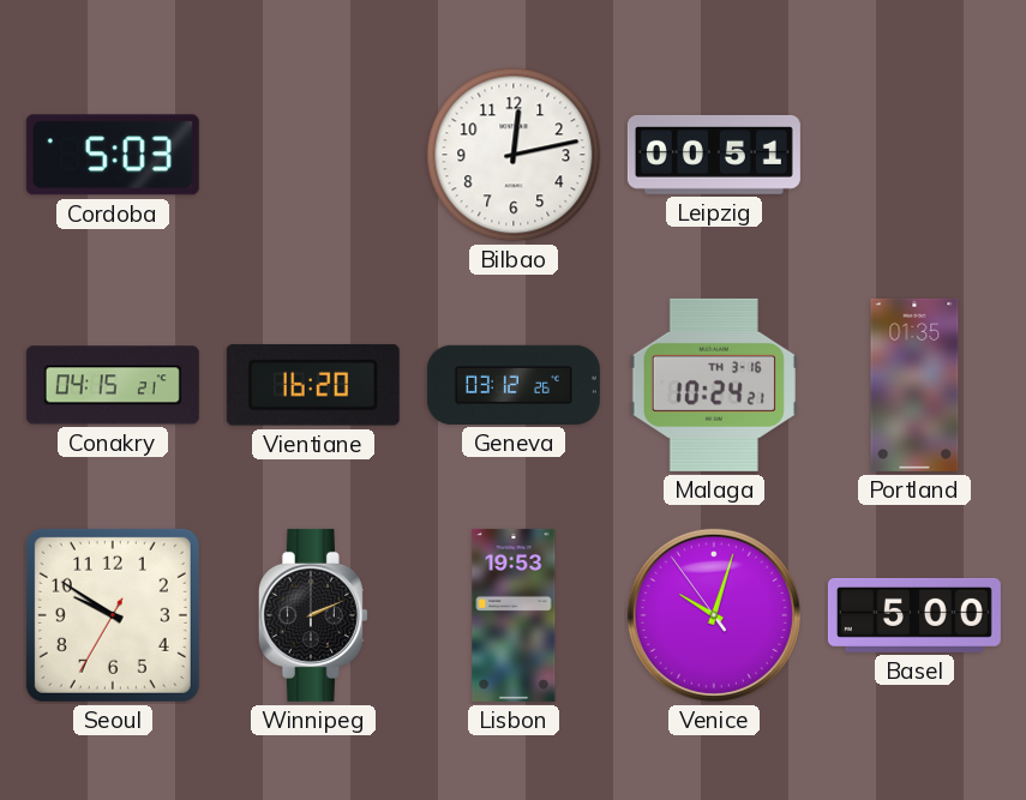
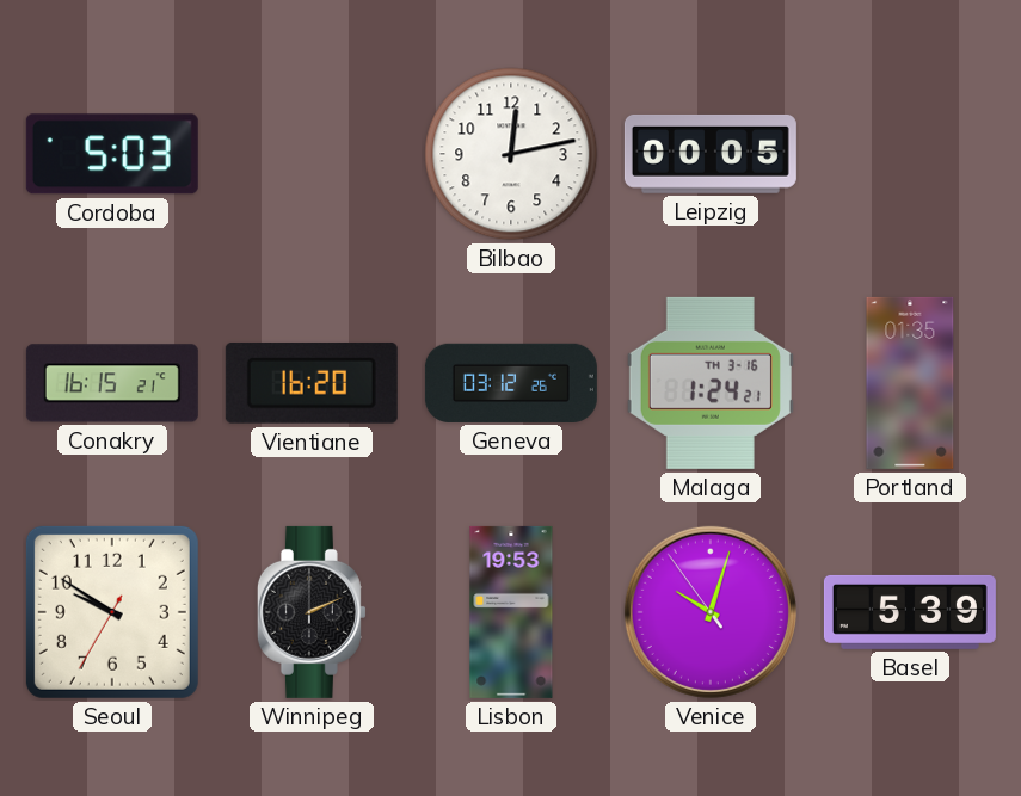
Leipzig: 00:51 -> 00:05 (711, 154)
Conakry: 04:15 -> 16:15 (112, 383)
Malaga: 10:24 -> 1:24 (711, 383)
Basel: 5:00 -> 5:39 (910, 612)
